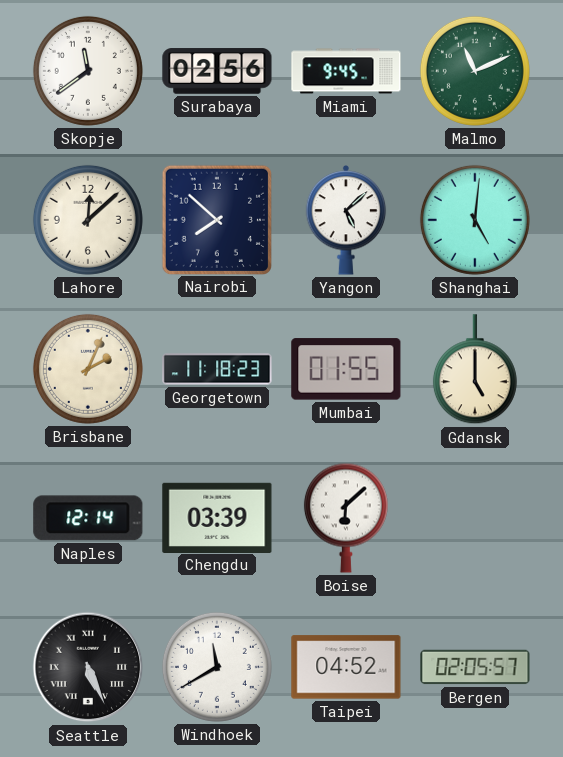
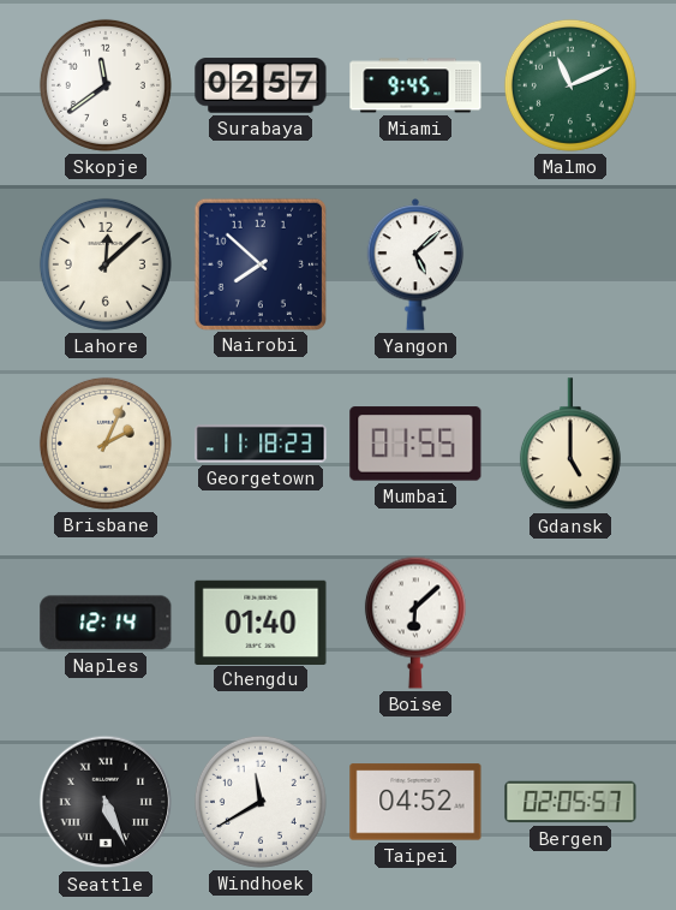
Surabaya: 02:56 -> 02:57 (261, 85)
Shanghai: 5:01 -> none (475, 220)
Chengdu: 03:39 -> 01:40 (261, 621)
